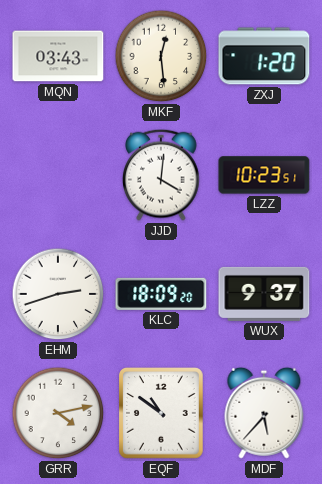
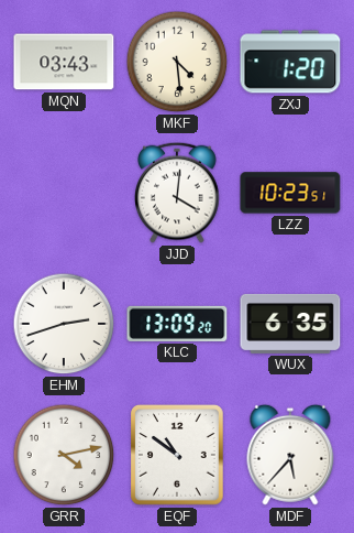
MKF: 12:29 -> 4:29 (177, 62)
KLC: 18:09 -> 13:09 (177, 324)
WUX: 9:37 -> 6:35 (290, 324)
